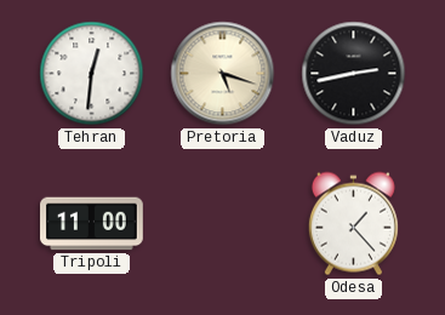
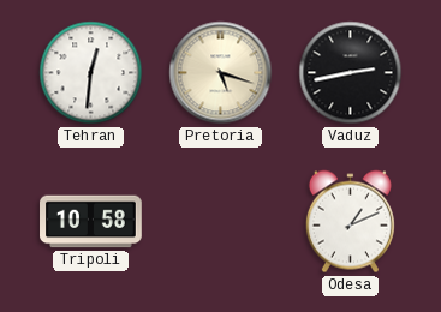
Tripoli: 11:00 -> 10:58 (91, 222)
Odesa: 1:23 -> 1:11 (350, 222)
